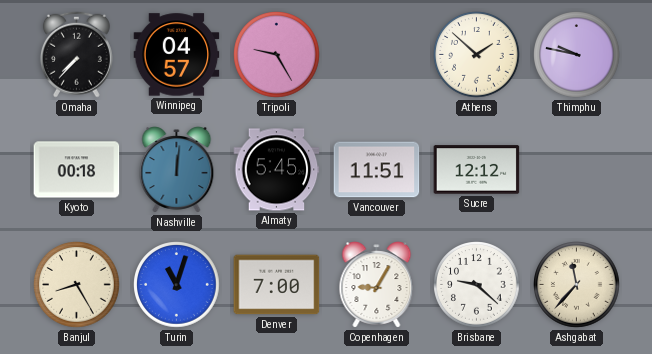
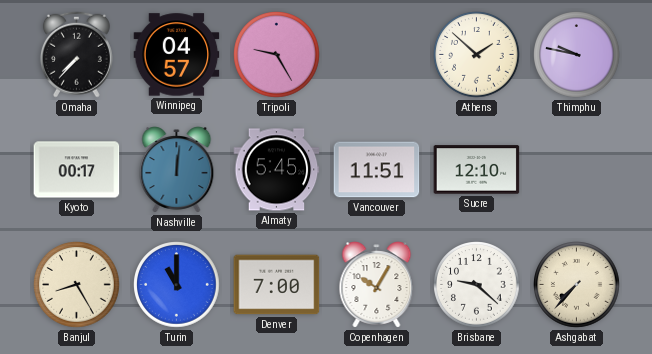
Kyoto: 00:18 -> 00:17 (77, 170)
Sucre: 12:12 -> 12:10 (477, 170)
Turin: 11:03 -> 11:00 (177, 285)
Copenhagen: 9:05 -> 10:05 (377, 285)
Ashgabat: 11:37 -> 7:37 (577, 285)
